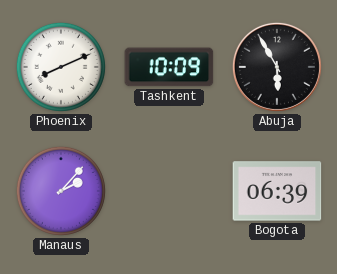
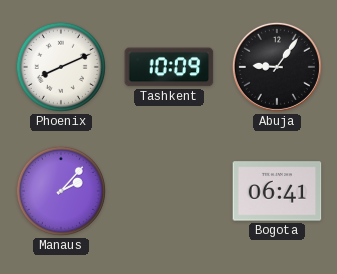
Abuja: 5:55 -> 9:06 (277, 67)
Bogota: 06:39 -> 06:41 (277, 191)
